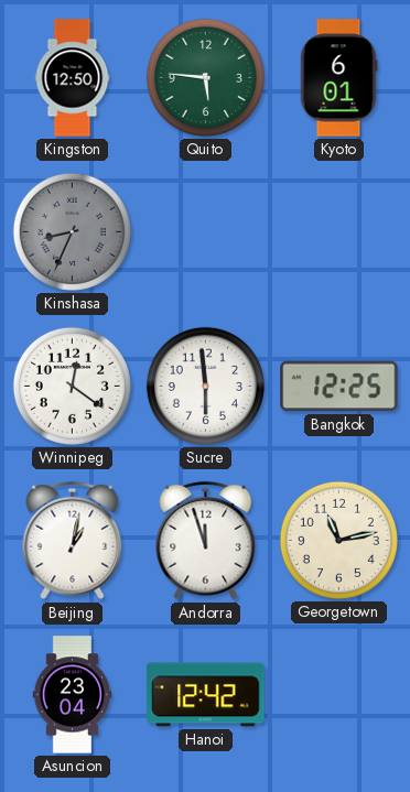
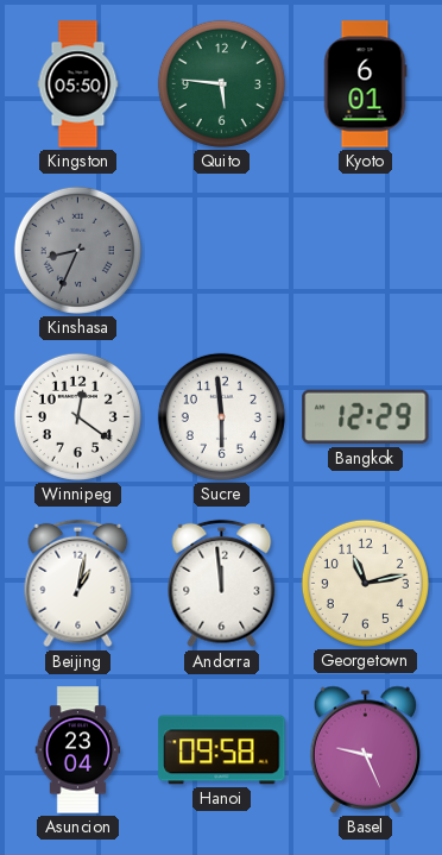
Kingston: 12:50 -> 05:50 (78, 84)
Bangkok: 12:25 -> 12:29 (366, 417)
Andorra: 11:57 -> 11:59 (222, 584)
Hanoi: 12:42 -> 09:58 (222, 750)
Basel: none -> 9:26 (365, 749)
